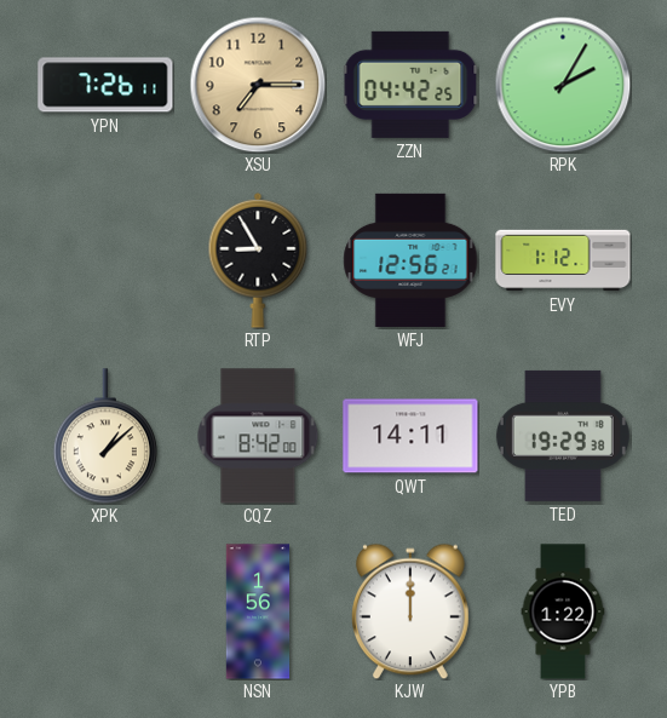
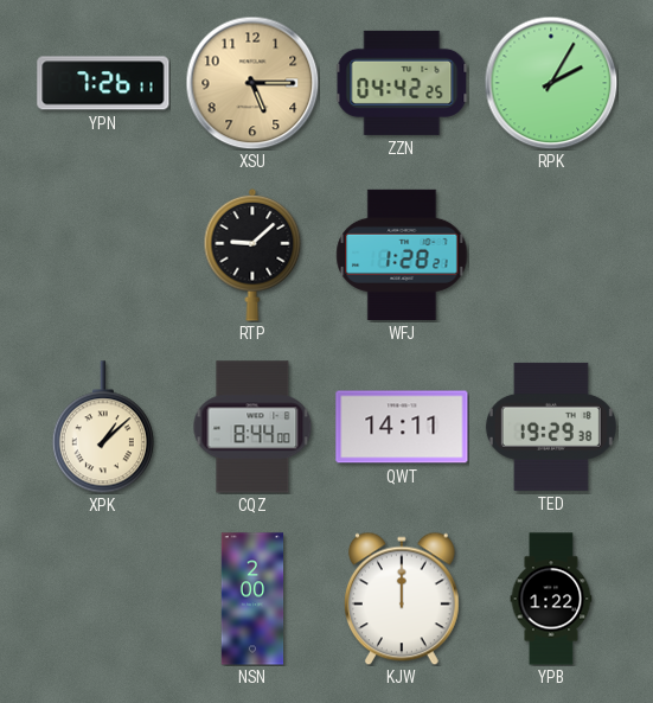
XSU: 7:15 -> 5:15 (252, 83)
RTP: 8:55 -> 9:08 (252, 255)
WFJ: 12:56 -> 1:28 (402, 255)
EVY: 1:12 -> none (563, 260)
CQZ: 8:42 -> 8:44 (252, 427)
NSN: 1:56 -> 2:00 (252, 599)
